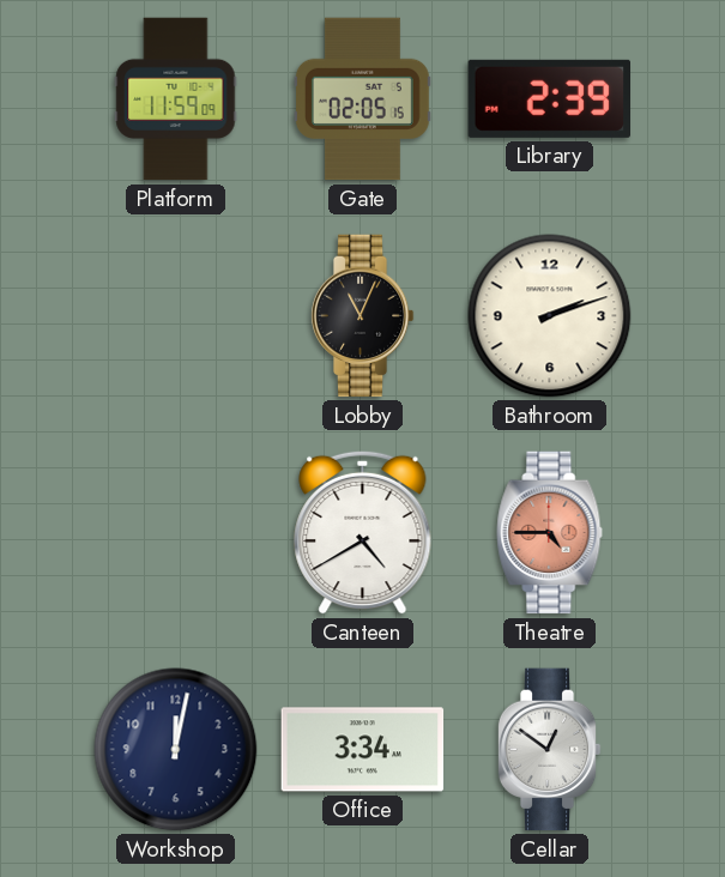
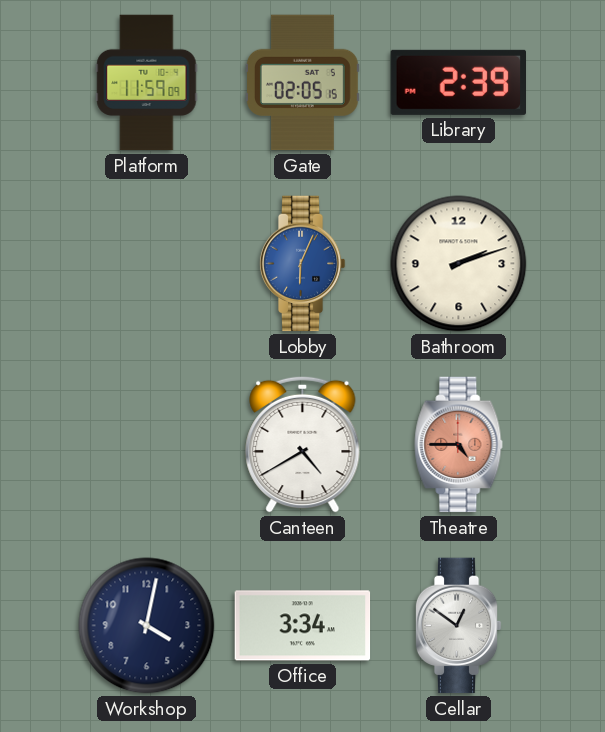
Lobby: 11:04 -> 6:04 (302, 264)
Lobby dial: black -> blue (302, 264)
Workshop: 12:02 -> 4:02 (147, 626)
